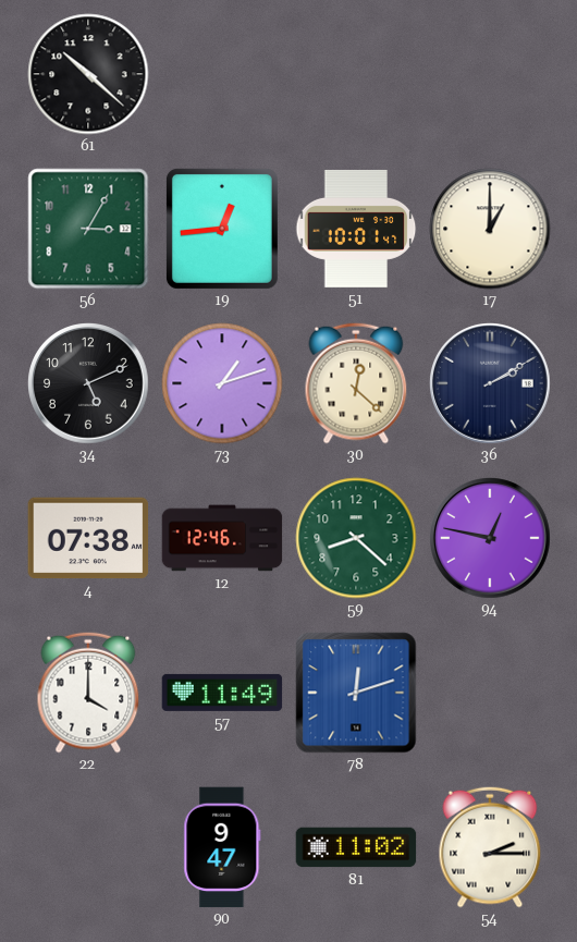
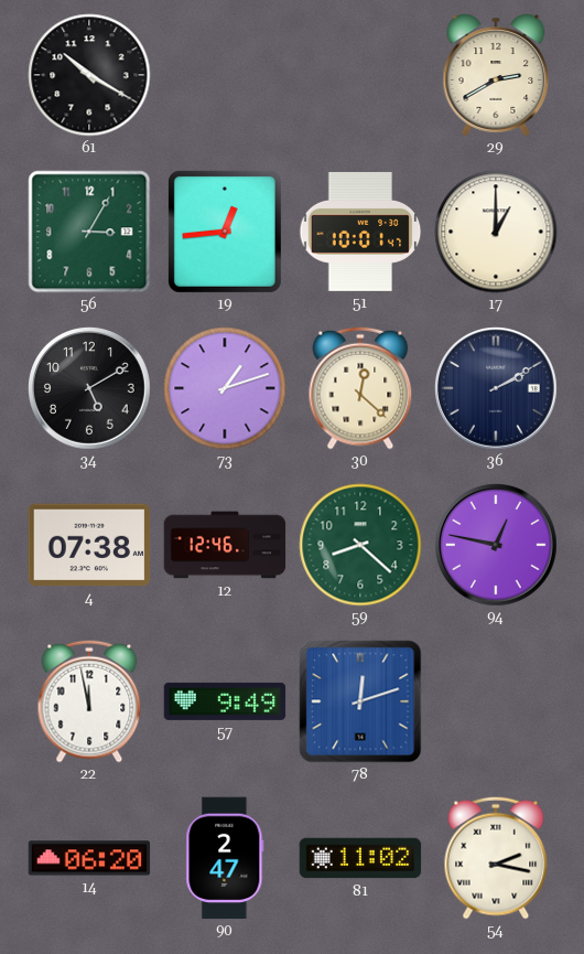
61: 10:22 -> 10:20 (89, 75)
29: none -> 2:40 (496, 75)
34: 5:11 -> 5:10 (90, 389)
22: 4:00 -> 11:58 (89, 701)
57: 11:49 -> 9:49 (225, 701)
14: none -> 06:20 (89, 858)
90: 9:47 -> 2:47 (225, 858)
54: 2:15 -> 2:17 (496, 858)
